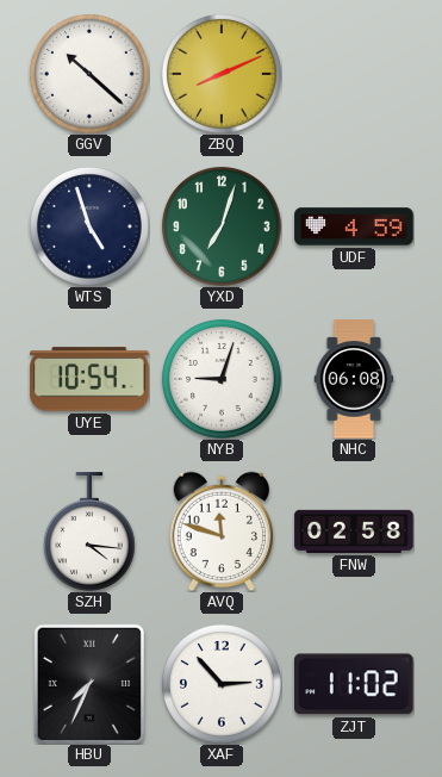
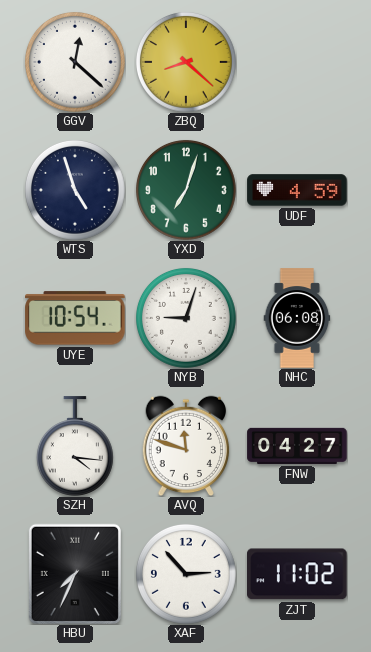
GGV: 10:22 -> 12:22 (75, 62)
ZBQ: 8:11 -> 8:22 (186, 62)
FNW: 02:58 -> 04:27 (297, 446)
